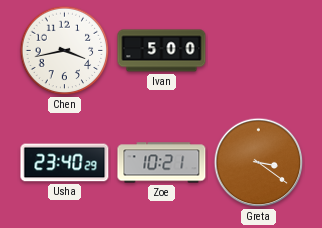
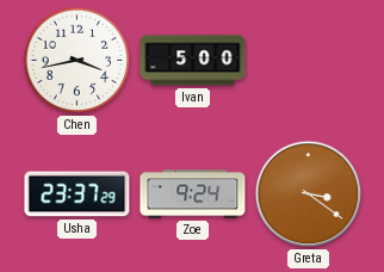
Usha: 23:40 -> 23:37 (78, 194)
Zoe: 10:21 -> 9:24 (193, 194)
